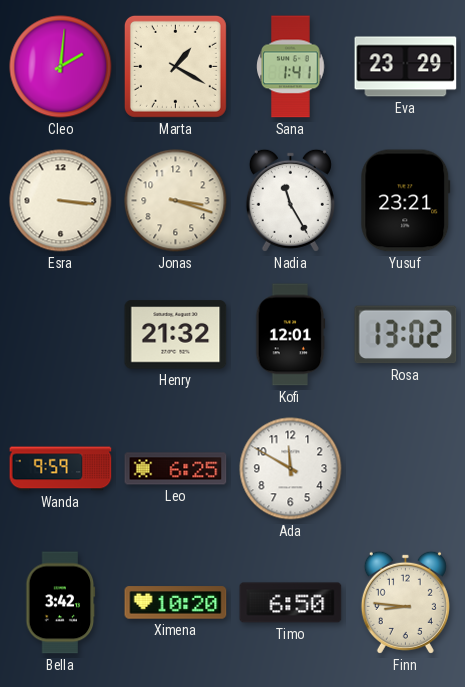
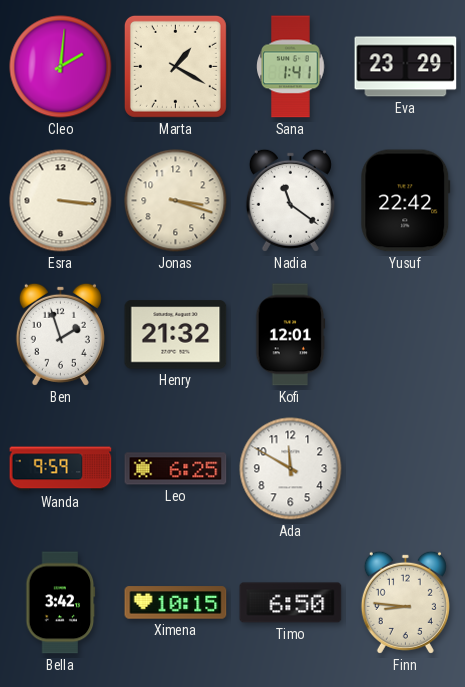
Nadia: 11:25 -> 11:21 (290, 200)
Yusuf: 23:21 -> 22:42 (406, 201)
Ben: none -> 1:57 (60, 334)
Rosa: 13:02 -> none (406, 335)
Ximena: 10:20 -> 10:15 (176, 603)
